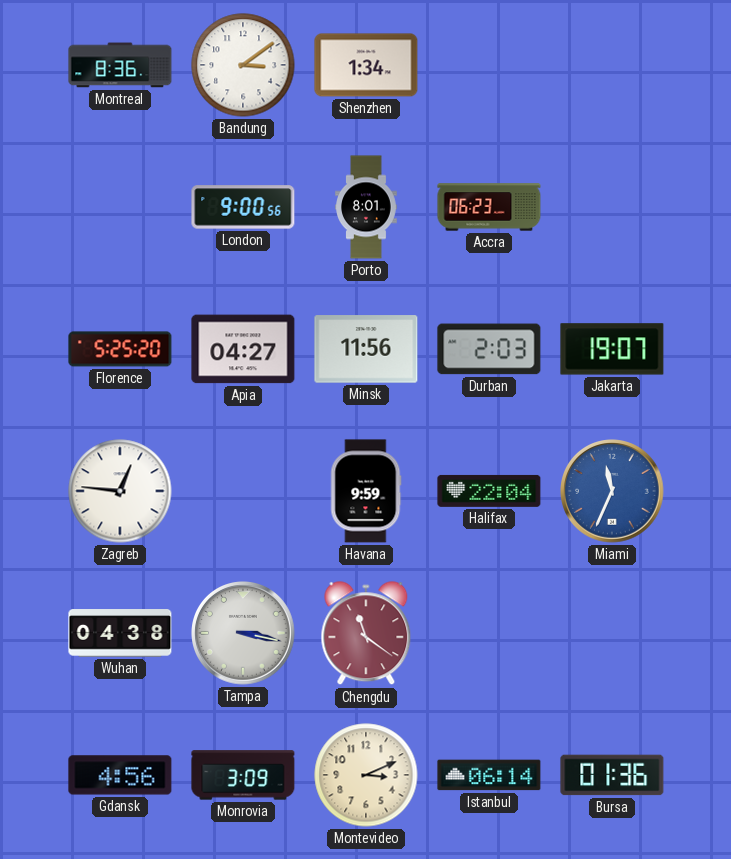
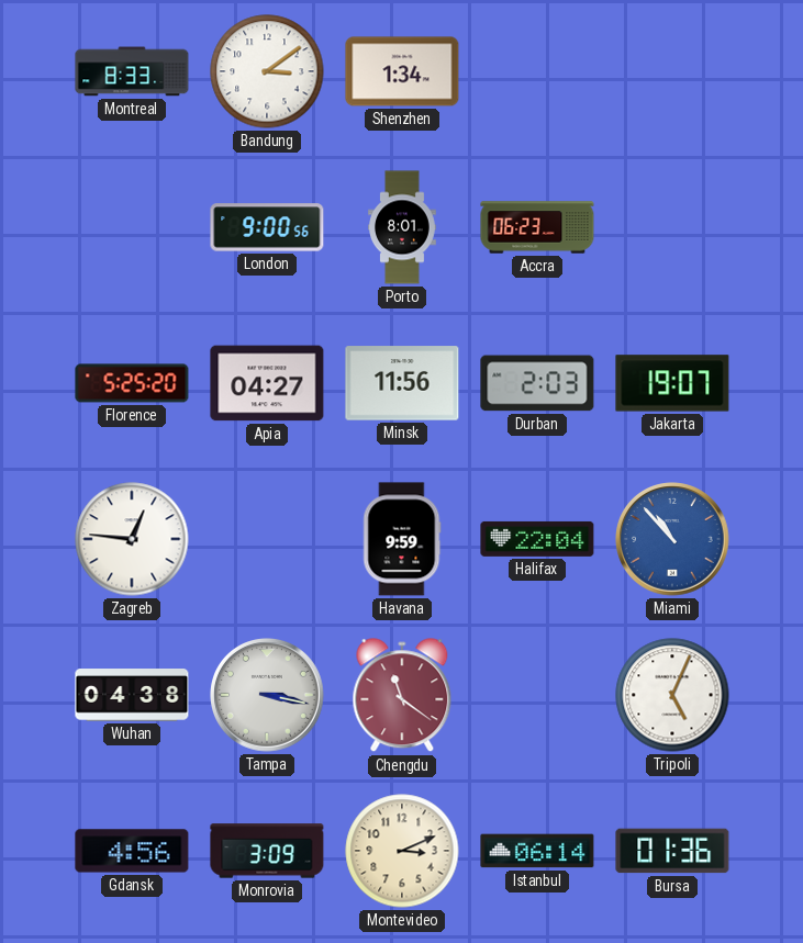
Montreal: 8:36 -> 8:33 (132, 71)
Miami: 11:34 -> 10:53 (672, 539)
Tripoli: none -> 5:04 (672, 695)
